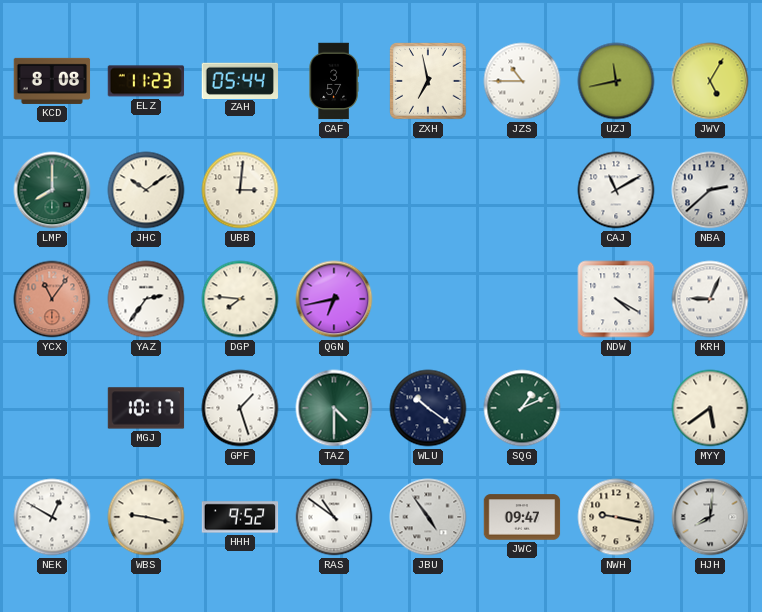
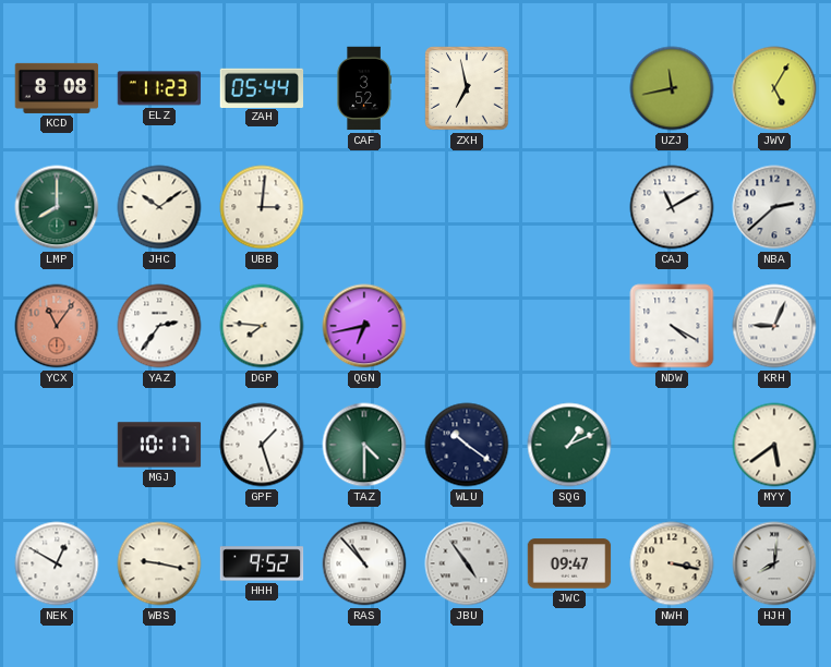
CAF: 3:57 -> 3:52 (364, 88)
JZS: 10:45 -> none (522, 81)
RAS: 10:51 -> 10:53 (364, 563)
NWH: 9:17 -> 3:17 (672, 563)
